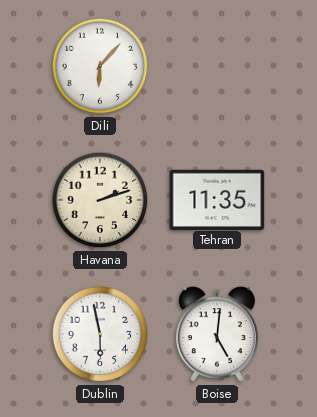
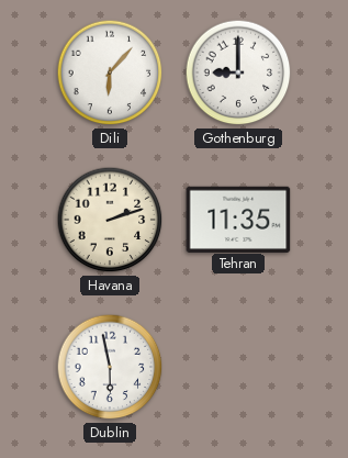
Gothenburg: none -> 9:00 (238, 72)
Boise: 5:01 -> none (217, 335)
